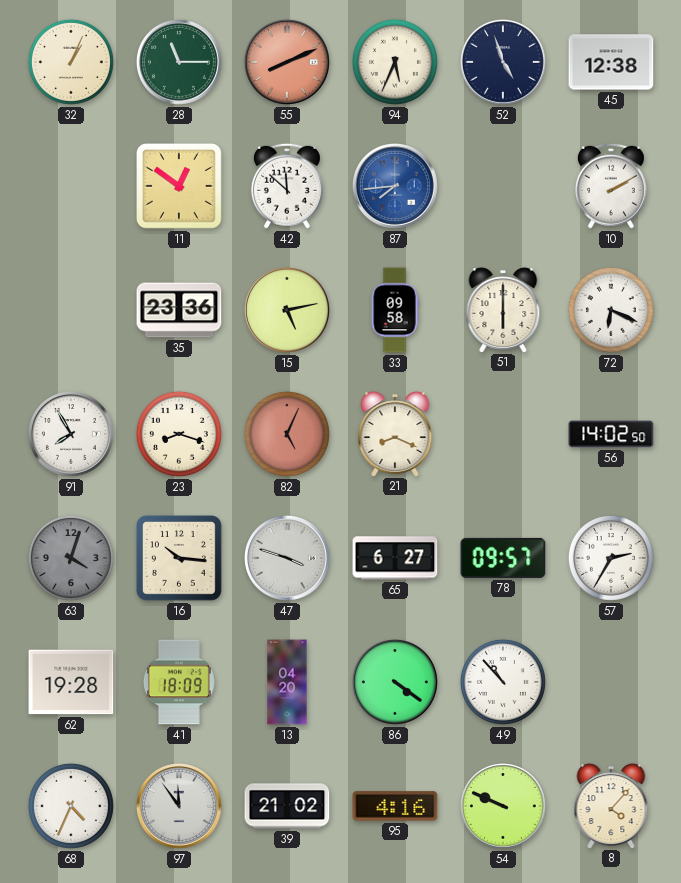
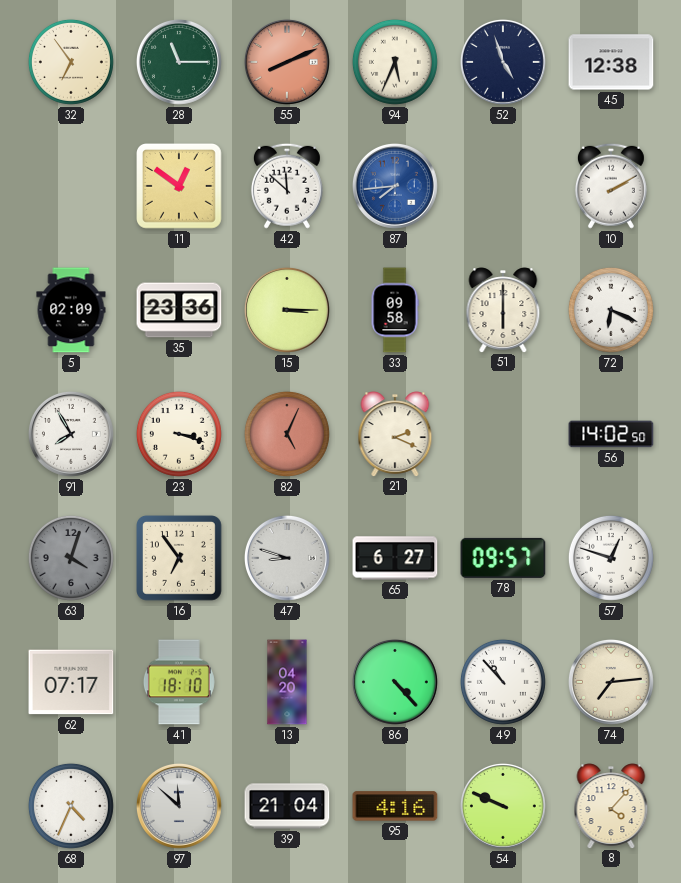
32: 1:04 -> 6:54 (71, 62)
5: none -> 02:09 (71, 310)
15: 5:13 -> 3:15 (287, 310)
23: 8:18 -> 3:18 (179, 434)
21: 8:19 -> 2:19 (395, 434)
16: 10:16 -> 6:54 (180, 559)
47: 3:48 -> 8:48 (287, 558)
57: 2:35 -> 12:48 (611, 558)
62: 19:28 -> 07:17 (71, 682)
41: 18:09 -> 18:10 (179, 682)
86: 4:21 -> 4:23 (395, 682)
74: none -> 7:14 (611, 682)
97: 11:54 -> 11:52 (179, 806)
39: 21:02 -> 21:04 (287, 806)
